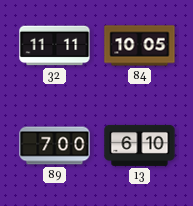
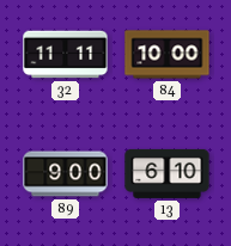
84: 10:05 -> 10:00 (168, 55)
89: 7:00 -> 9:00 (66, 174)
